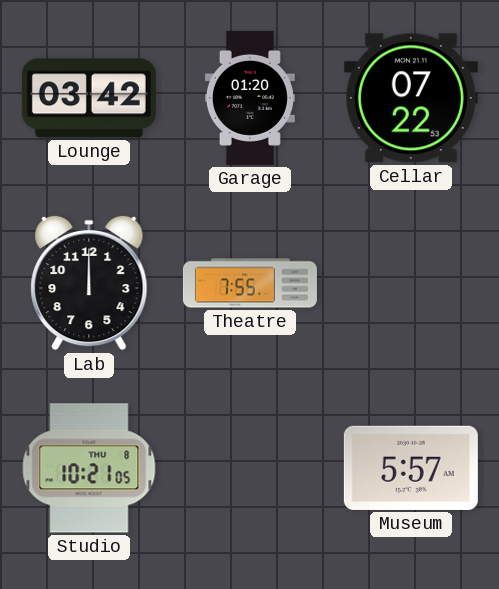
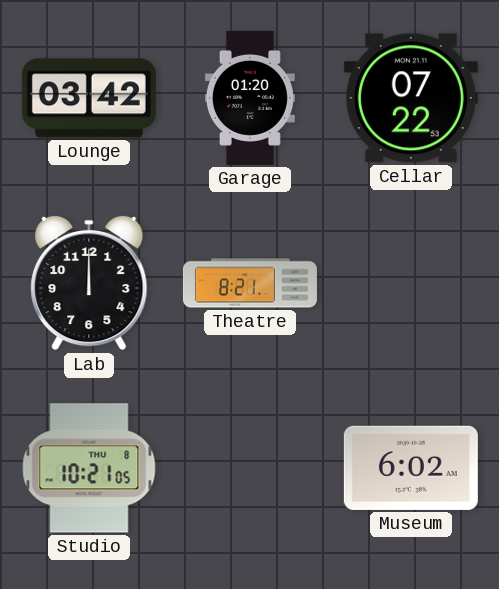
Theatre: 7:55 -> 8:21 (250, 283)
Museum: 5:57 -> 6:02 (411, 468)
